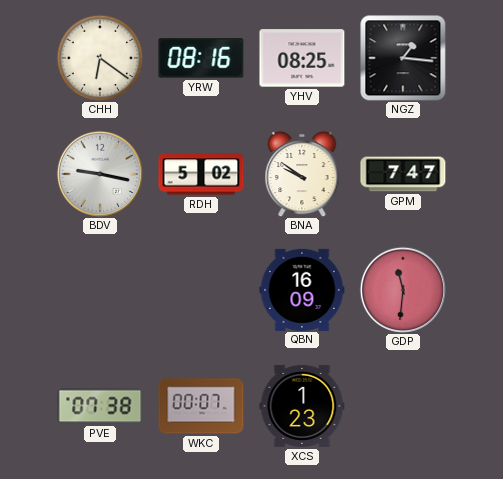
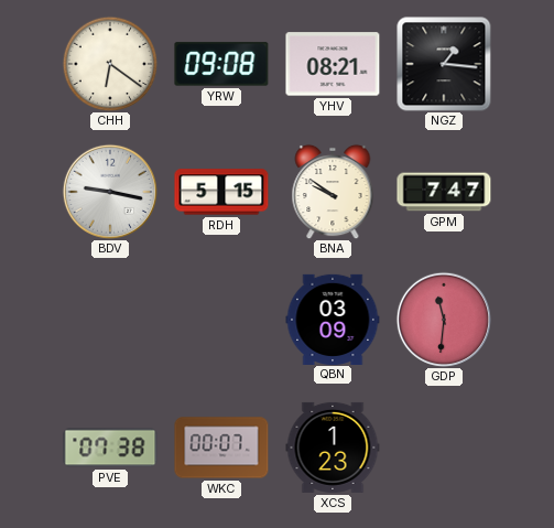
YRW: 08:16 -> 09:08 (221, 64)
YHV: 08:25 -> 08:21 (333, 64)
RDH: 5:02 -> 5:15 (221, 192)
QBN: 16:09 -> 03:09 (333, 319)
